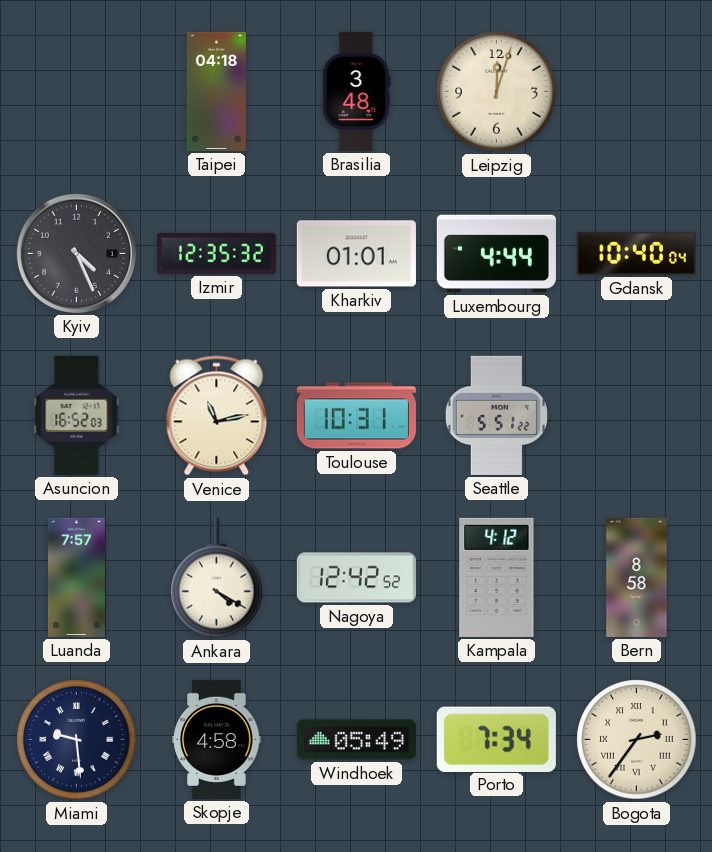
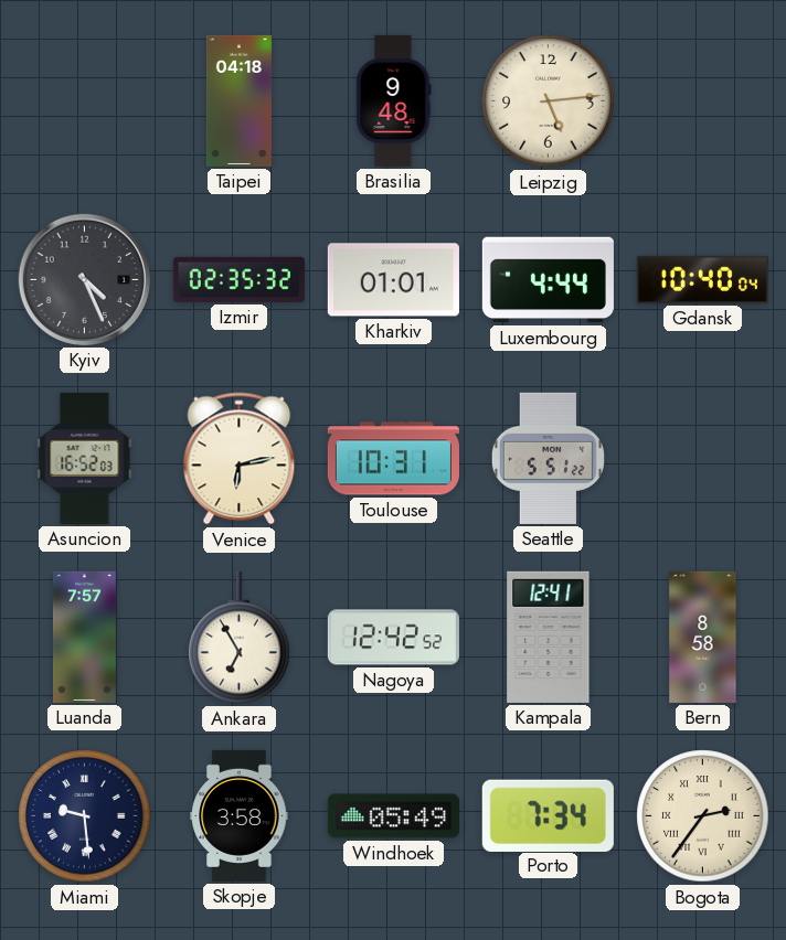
Brasilia: 3:48 -> 9:48 (394, 100)
Leipzig: 12:03 -> 5:14 (549, 102)
Izmir: 12:35 -> 02:35 (238, 279)
Venice: 11:13 -> 6:13 (240, 459)
Ankara: 4:20 -> 6:55 (240, 638)
Kampala: 4:12 -> 12:41 (549, 637)
Skopje: 4:58 -> 3:58 (240, 815)
